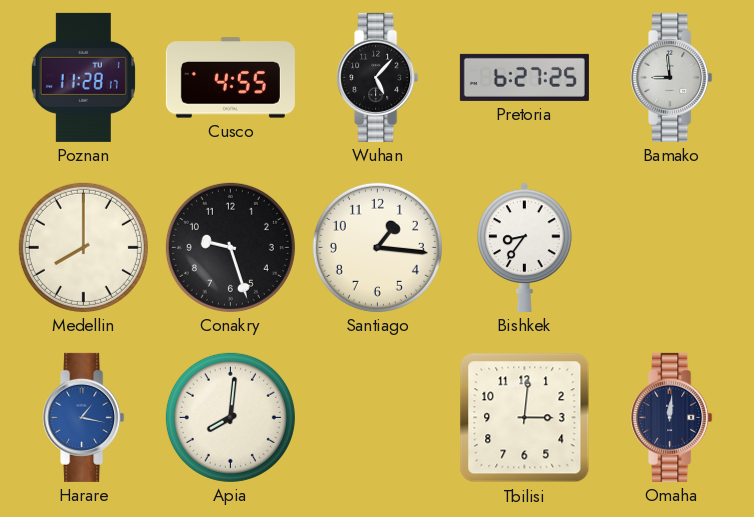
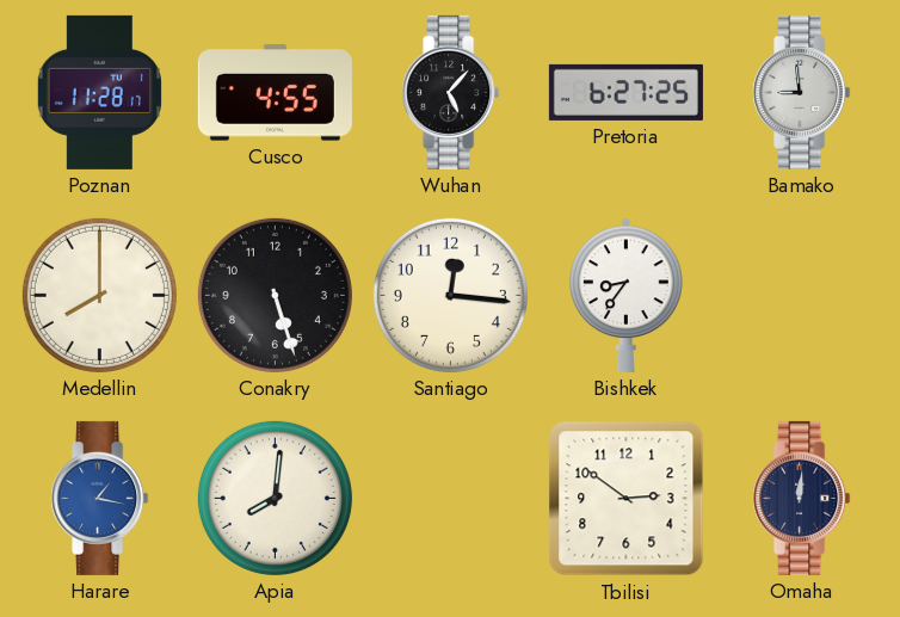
Conakry: 9:27 -> 5:27 (275, 295)
Santiago: 1:16 -> 12:16 (450, 295)
Tbilisi: 3:01 -> 2:51 (627, 499)
